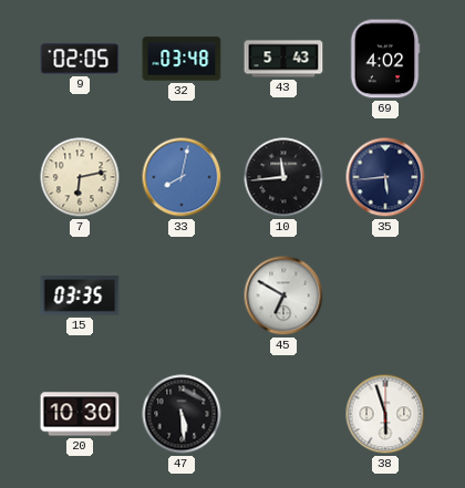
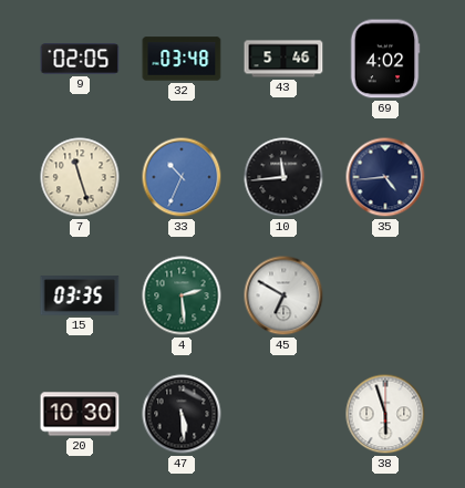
43: 5:43 -> 5:46 (283, 59)
7: 6:13 -> 11:27 (80, 177)
33: 8:02 -> 10:34 (182, 177)
35: 5:44 -> 4:44 (385, 177)
4: none -> 2:29 (182, 295)
